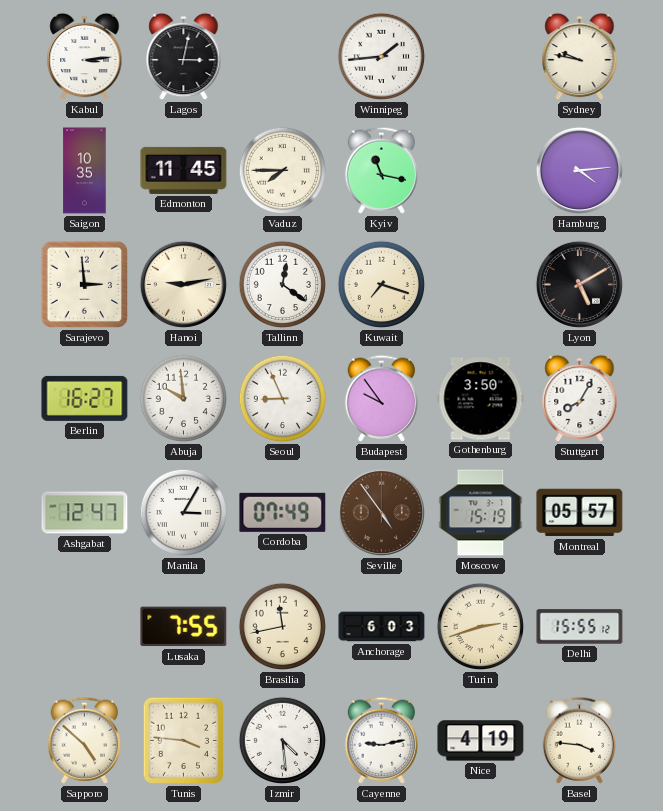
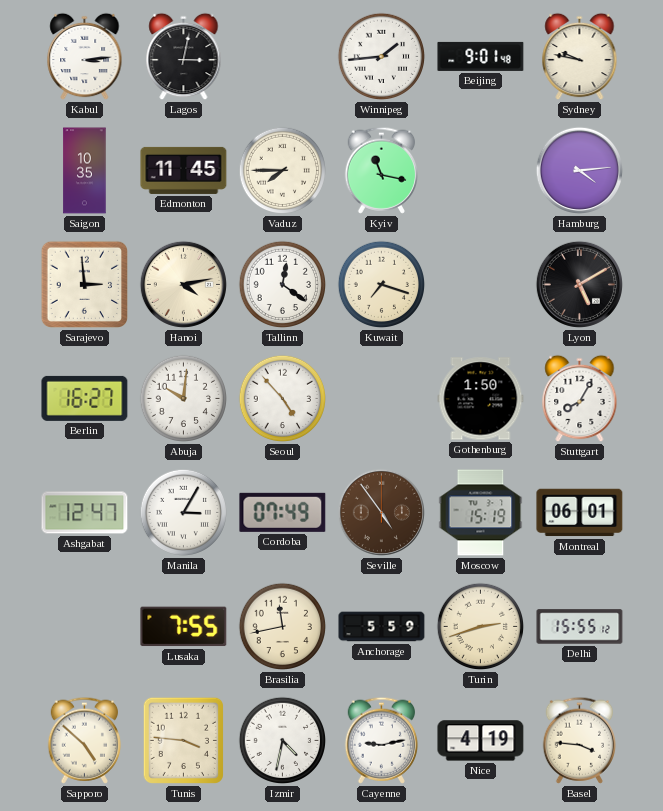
Beijing: none -> 9:01 (481, 56)
Hanoi: 9:13 -> 4:13 (183, 284)
Abuja: 9:59 -> 10:01 (184, 399)
Seoul: 8:56 -> 4:53 (283, 399)
Budapest: 9:54 -> none (382, 398)
Gothenburg: 3:50 -> 1:50 (481, 399)
Montreal: 05:57 -> 06:01 (580, 513)
Anchorage: 6:03 -> 5:59 (382, 627)
Izmir: 4:29 -> 4:32 (283, 741)
